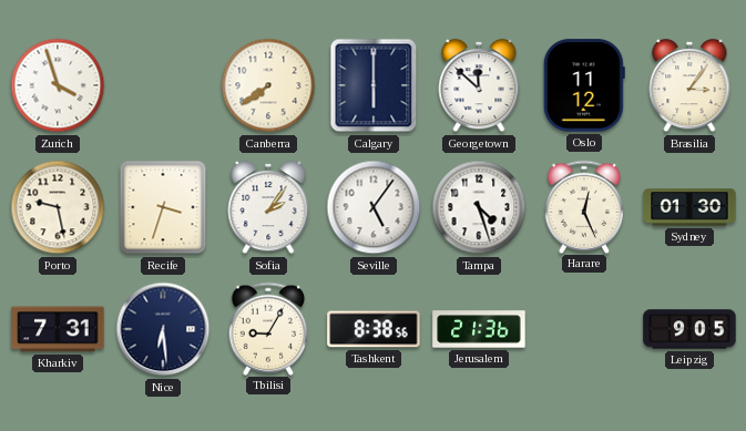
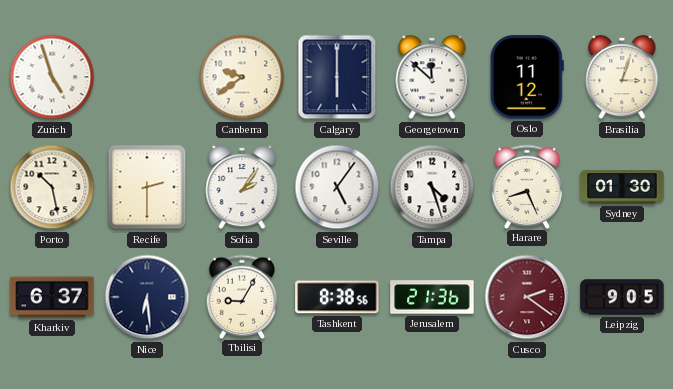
Zurich: 3:57 -> 4:57 (52, 77)
Canberra: 7:39 -> 9:39 (242, 77)
Brasilia: 3:06 -> 3:03 (622, 77)
Porto: 9:28 -> 10:28 (52, 187)
Recife: 3:33 -> 2:30 (147, 187)
Harare: 12:26 -> 8:26 (527, 186)
Kharkiv: 7:31 -> 6:37 (52, 297)
Cusco: none -> 2:21 (527, 297)
